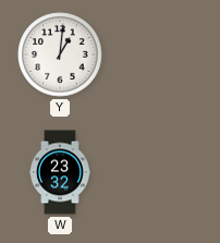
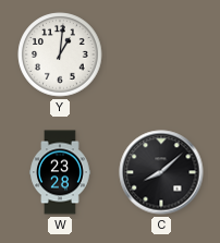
W: 23:32 -> 23:28 (60, 172)
C: none -> 8:08 (161, 172)
